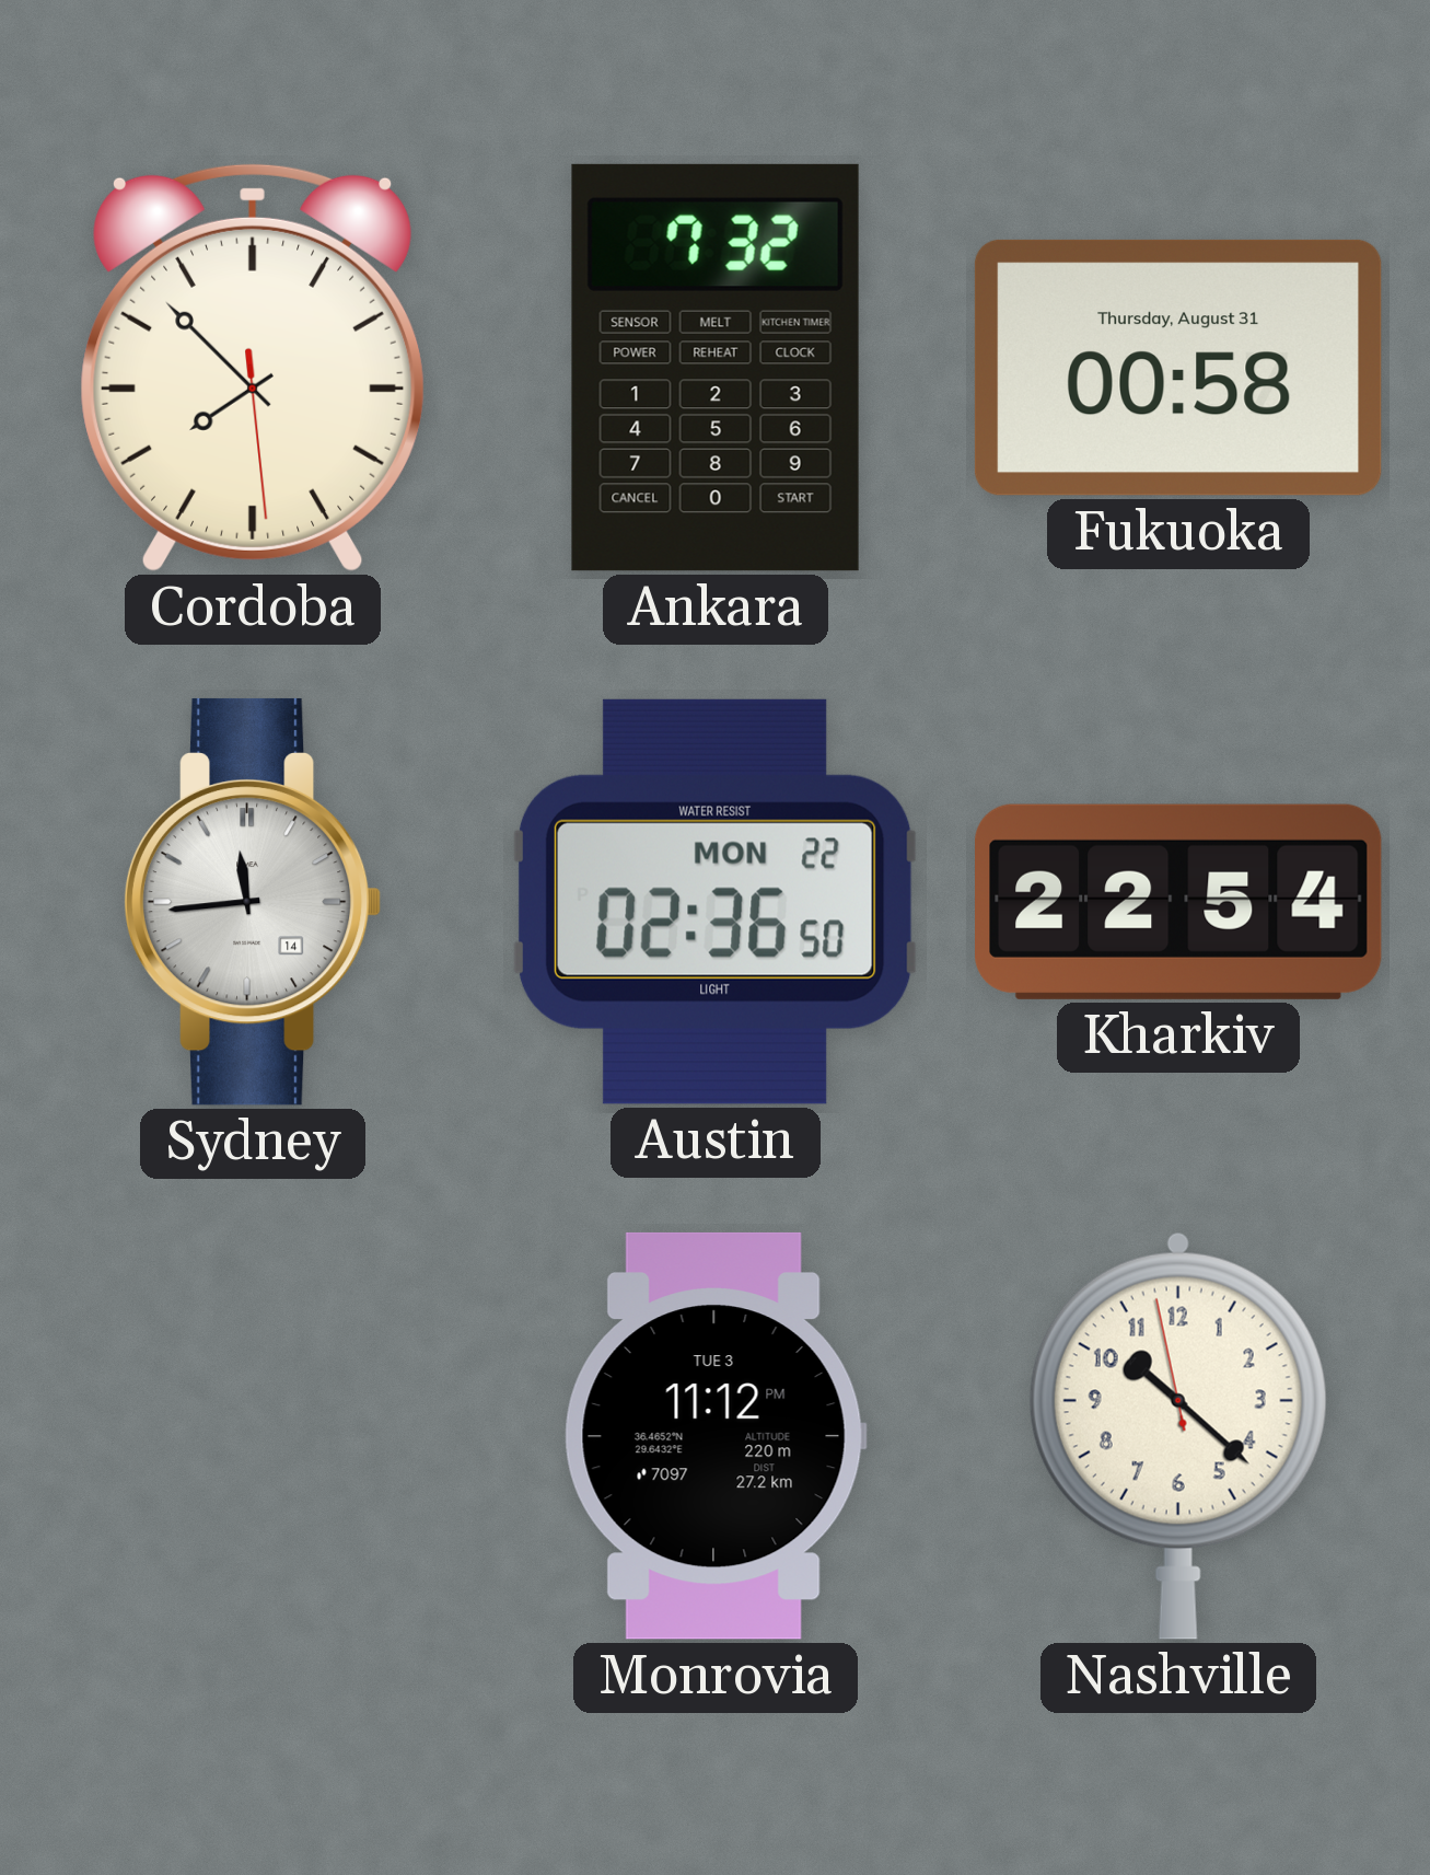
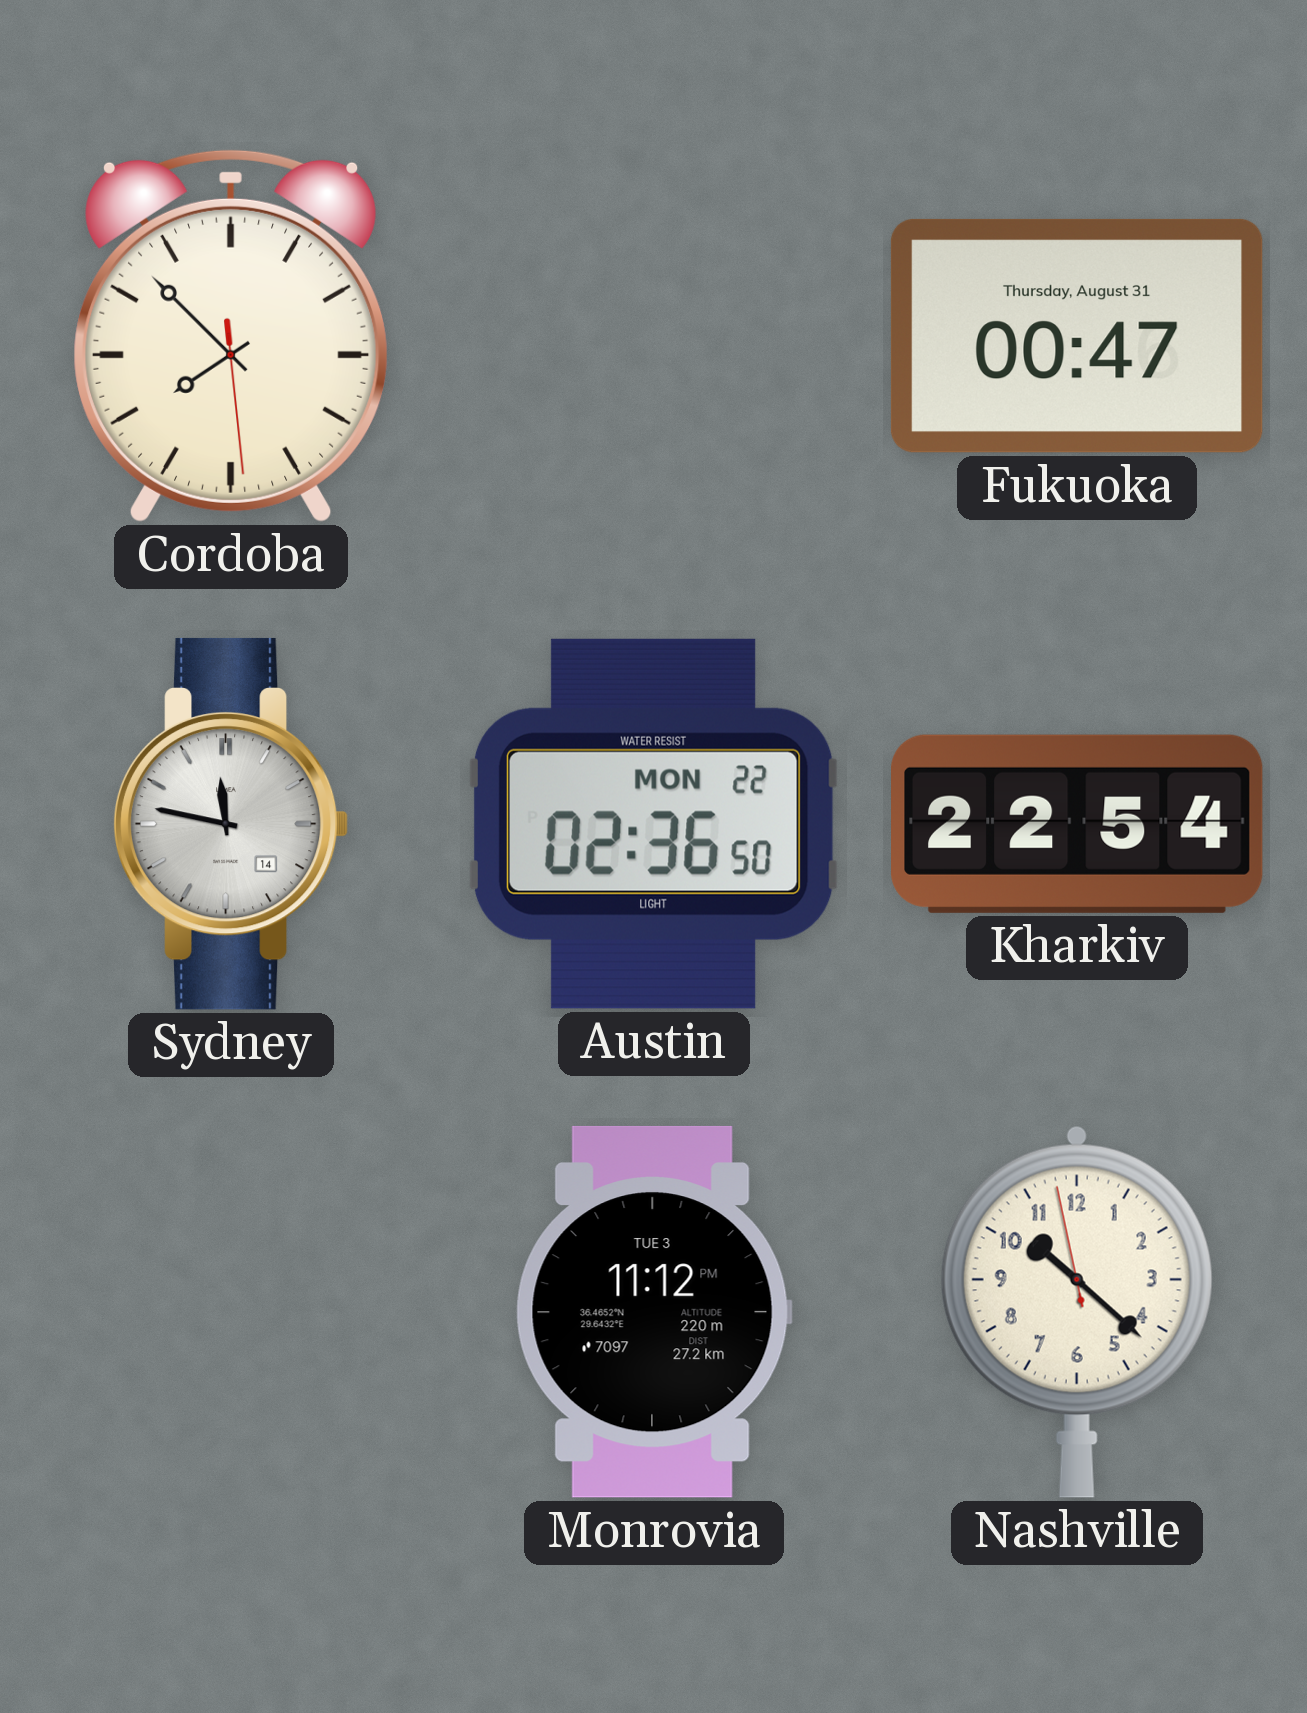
Ankara: 7:32 -> none (716, 368)
Fukuoka: 00:58 -> 00:47 (1077, 336)
Sydney: 11:44 -> 11:47 (231, 824)
